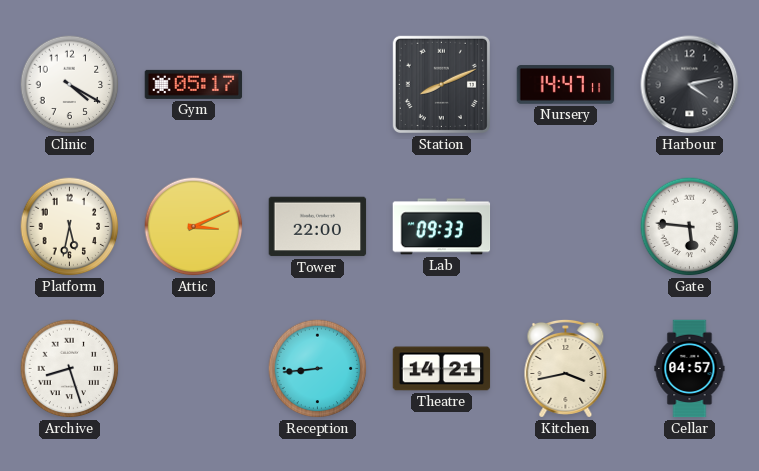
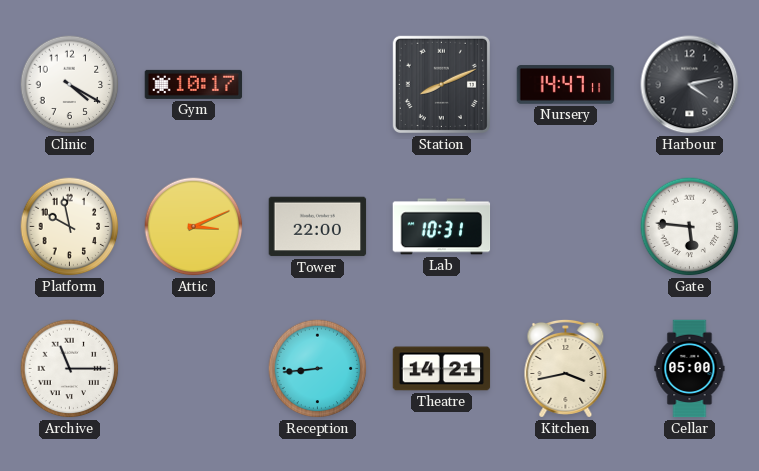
Gym: 05:17 -> 10:17 (194, 84)
Platform: 5:32 -> 9:58 (70, 227)
Lab: 09:33 -> 10:31 (442, 227)
Archive: 8:27 -> 11:15 (70, 369)
Cellar: 04:57 -> 05:00 (690, 369)
